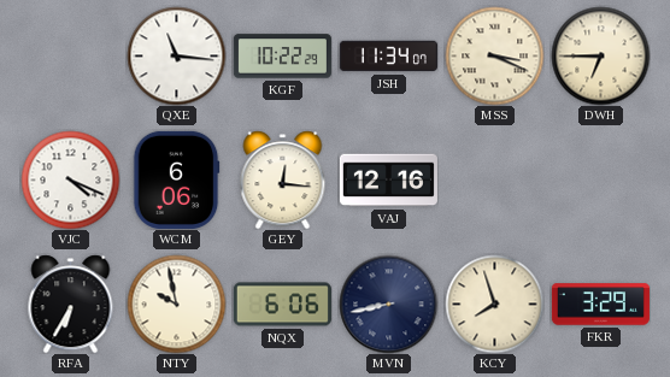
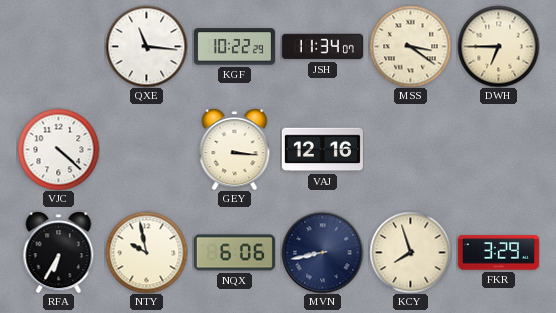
MSS: 3:19 -> 3:21 (410, 46)
VJC: 4:19 -> 4:22 (58, 149)
WCM: 6:06 -> none (176, 179)
GEY: 12:16 -> 3:16 (235, 149)
